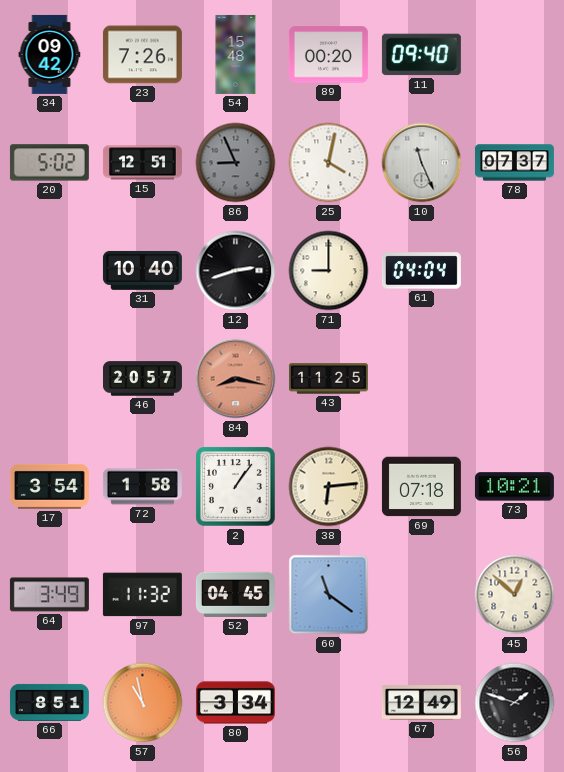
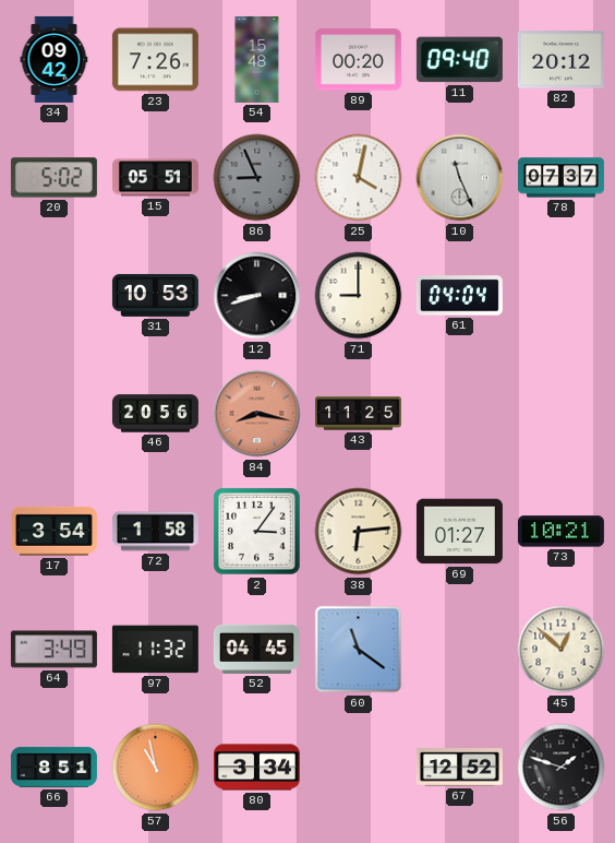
82: none -> 20:12 (560, 60)
15: 12:51 -> 05:51 (155, 178)
31: 10:40 -> 10:53 (155, 295)
12: 2:42 -> 8:42 (257, 296)
46: 20:57 -> 20:56 (155, 414)
2: 1:06 -> 3:06 (257, 532)
69: 07:18 -> 01:27 (459, 532)
67: 12:49 -> 12:52 (459, 768)
